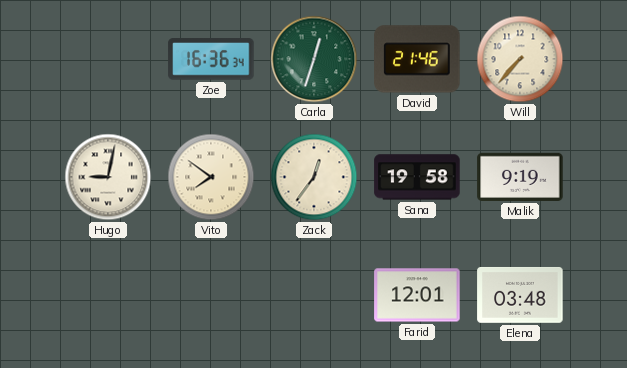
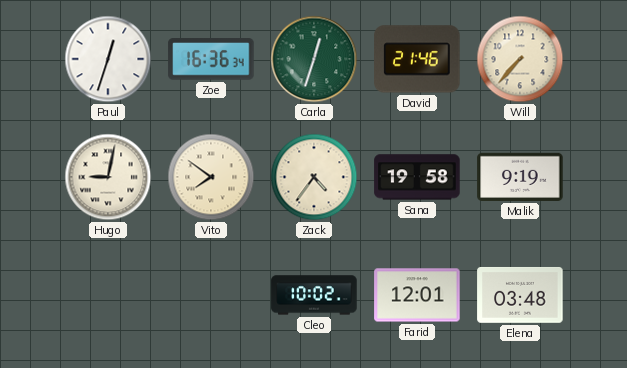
Paul: none -> 12:33 (108, 59)
Zack: 12:36 -> 4:36 (314, 177)
Cleo: none -> 10:02 (314, 295)
